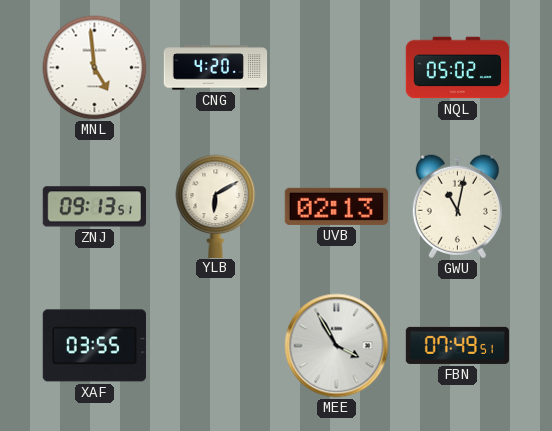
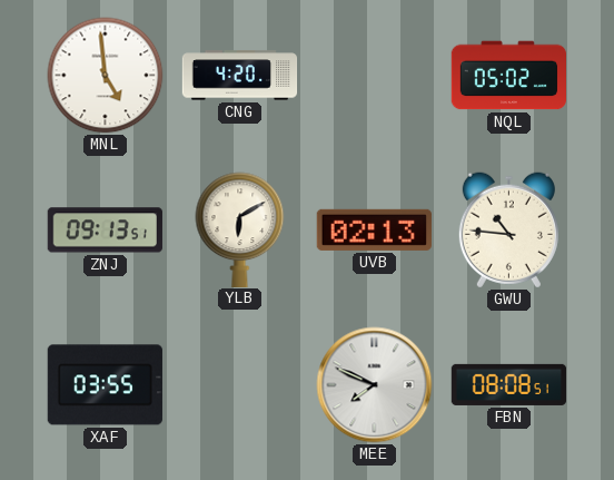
GWU: 11:02 -> 10:46 (508, 231)
MEE: 3:55 -> 7:49 (375, 385)
FBN: 07:49 -> 08:08 (509, 384)
